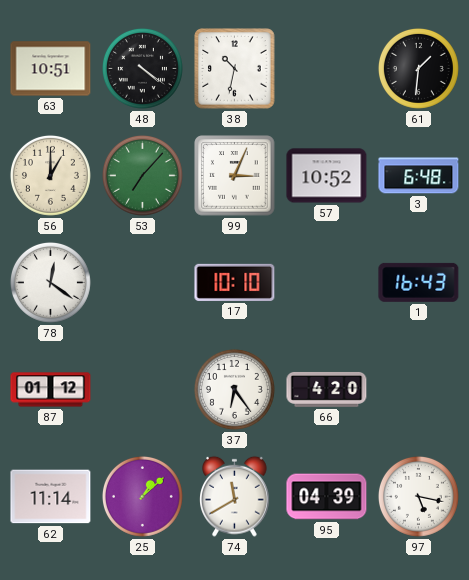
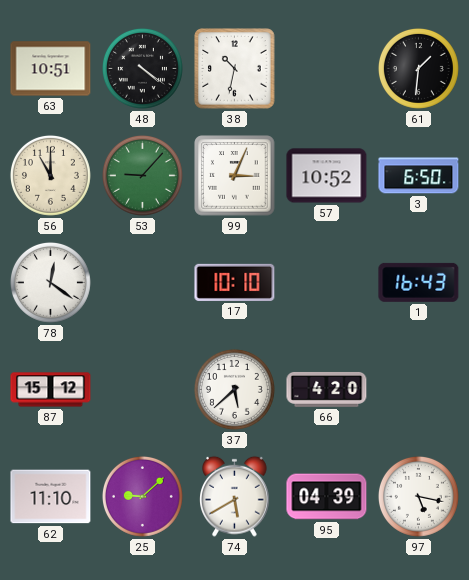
56: 1:00 -> 11:00 (50, 175)
53: 7:07 -> 9:07 (142, 175)
3: 6:48 -> 6:50 (419, 176)
87: 01:12 -> 15:12 (51, 390)
37: 6:24 -> 5:38 (234, 389)
62: 11:14 -> 11:10 (51, 497)
25: 1:08 -> 9:08 (142, 496)
74: 11:40 -> 5:40 (235, 496)
